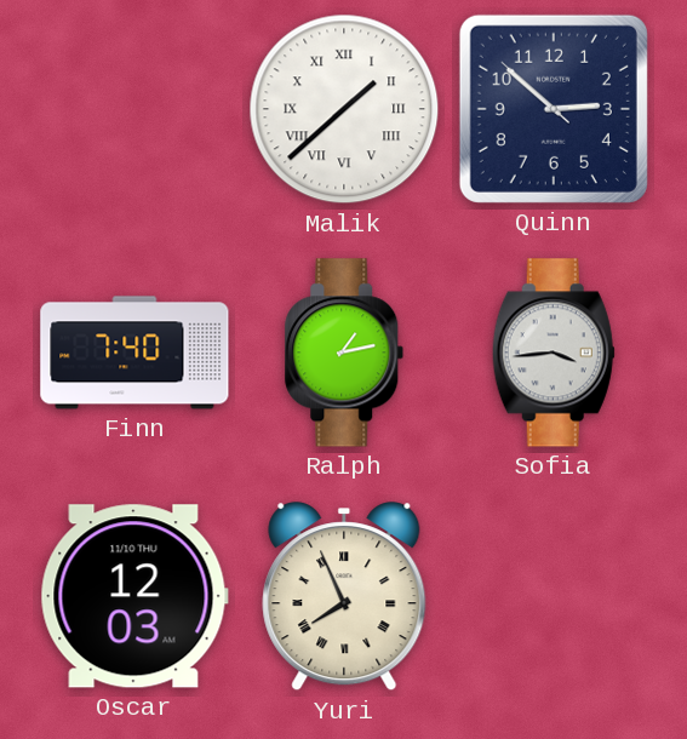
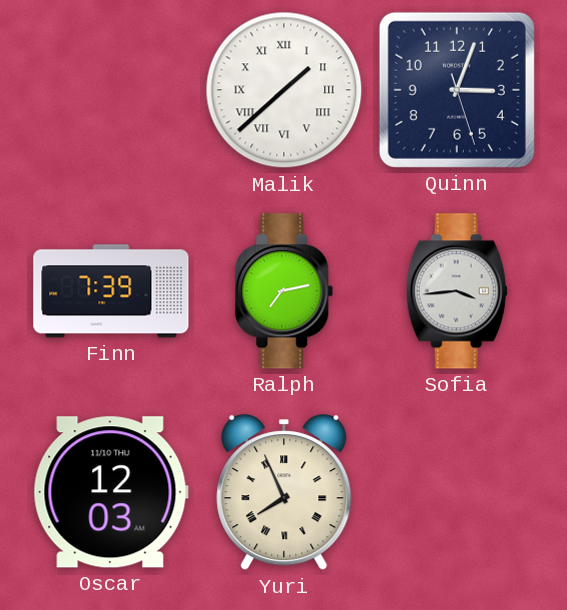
Quinn: 2:51 -> 3:03 (457, 90)
Finn: 7:40 -> 7:39 (111, 291)
Ralph: 1:13 -> 7:13 (284, 291)
